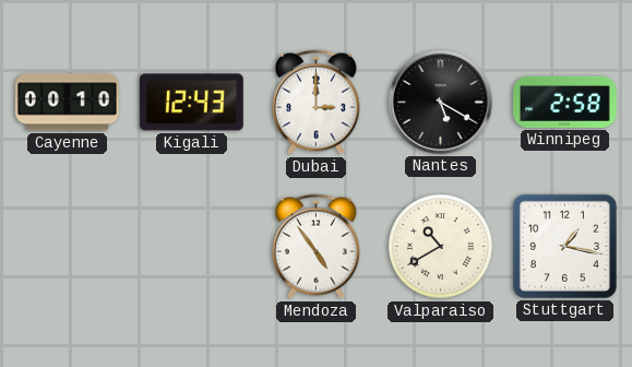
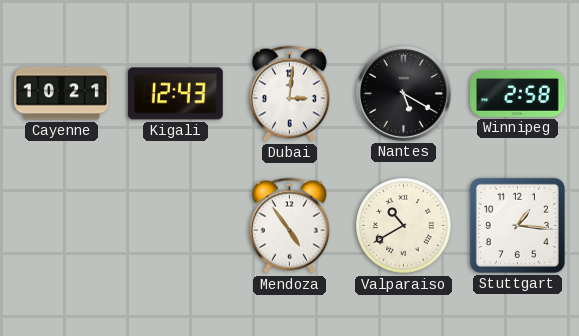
Cayenne: 00:10 -> 10:21 (62, 94)
Dubai: 3:00 -> 3:01 (289, 94)
Stuttgart: 1:17 -> 1:16 (517, 225)
